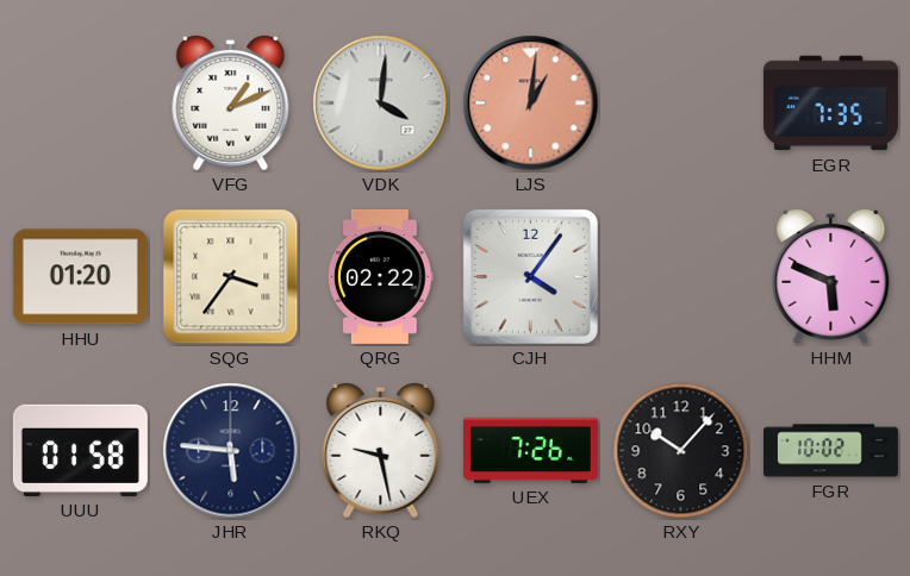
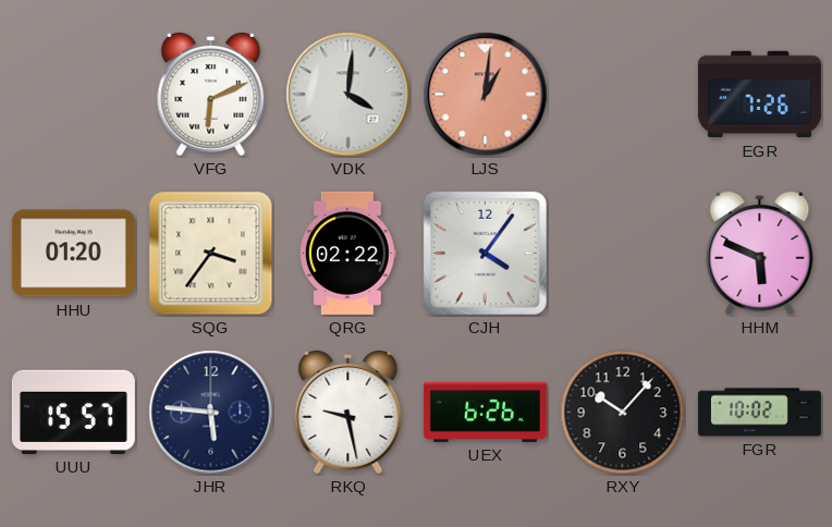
VFG: 1:11 -> 6:11 (211, 94)
EGR: 7:35 -> 7:26 (759, 95)
UUU: 01:58 -> 15:57 (73, 412)
UEX: 7:26 -> 6:26 (485, 412)
